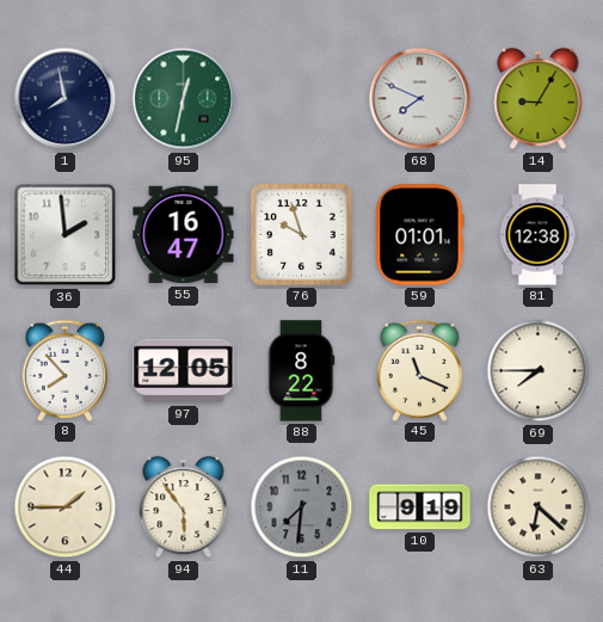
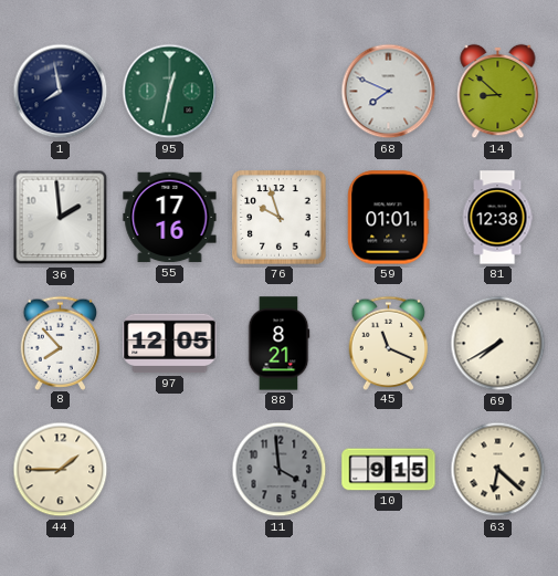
14: 9:05 -> 8:52 (498, 92)
55: 16:47 -> 17:16 (170, 218)
88: 8:22 -> 8:21 (278, 344)
69: 7:45 -> 7:40 (498, 344)
94: 5:54 -> none (184, 507)
11: 7:31 -> 3:59 (280, 470)
10: 9:19 -> 9:15 (389, 470)
